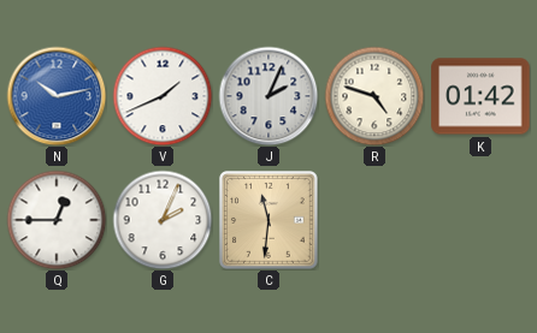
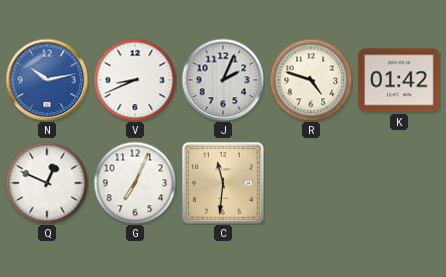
V: 1:41 -> 8:41 (135, 80)
Q: 12:45 -> 12:49 (47, 183)
G: 2:04 -> 7:04 (135, 183)
